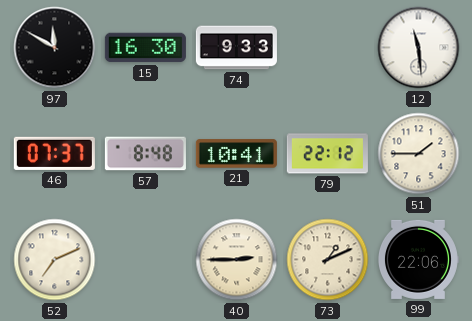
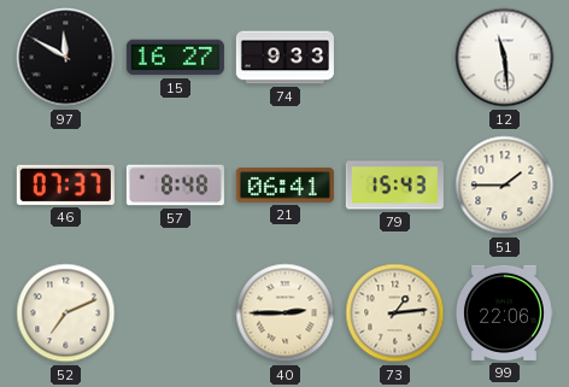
15: 16:30 -> 16:27 (175, 58)
21: 10:41 -> 06:41 (284, 186)
79: 22:12 -> 15:43 (394, 186)
73: 1:11 -> 1:14 (395, 313)
